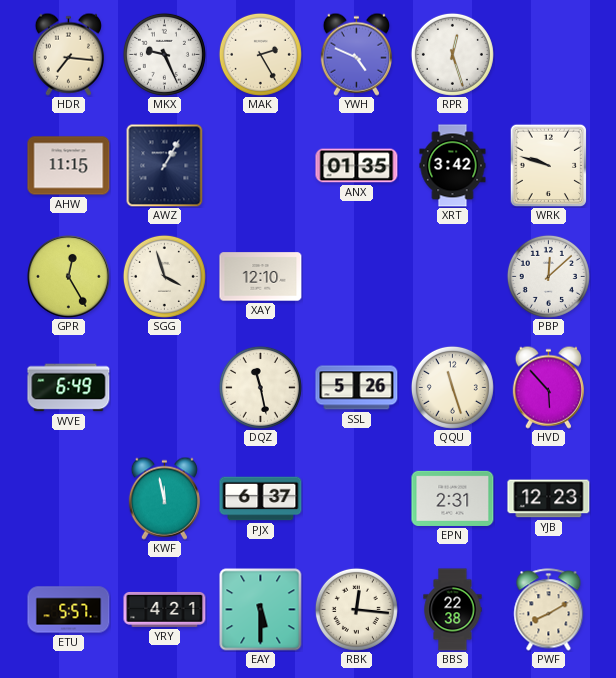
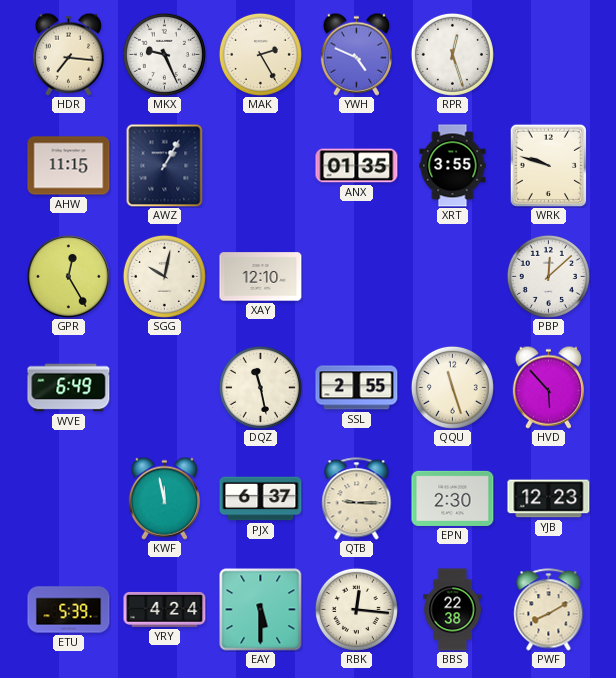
XRT: 3:42 -> 3:55 (453, 166)
SGG: 3:57 -> 10:02 (164, 276)
SSL: 5:26 -> 2:55 (357, 388)
QTB: none -> 9:15 (357, 499)
EPN: 2:31 -> 2:30 (453, 498)
ETU: 5:57 -> 5:39 (69, 610)
YRY: 4:21 -> 4:24 (165, 609)
